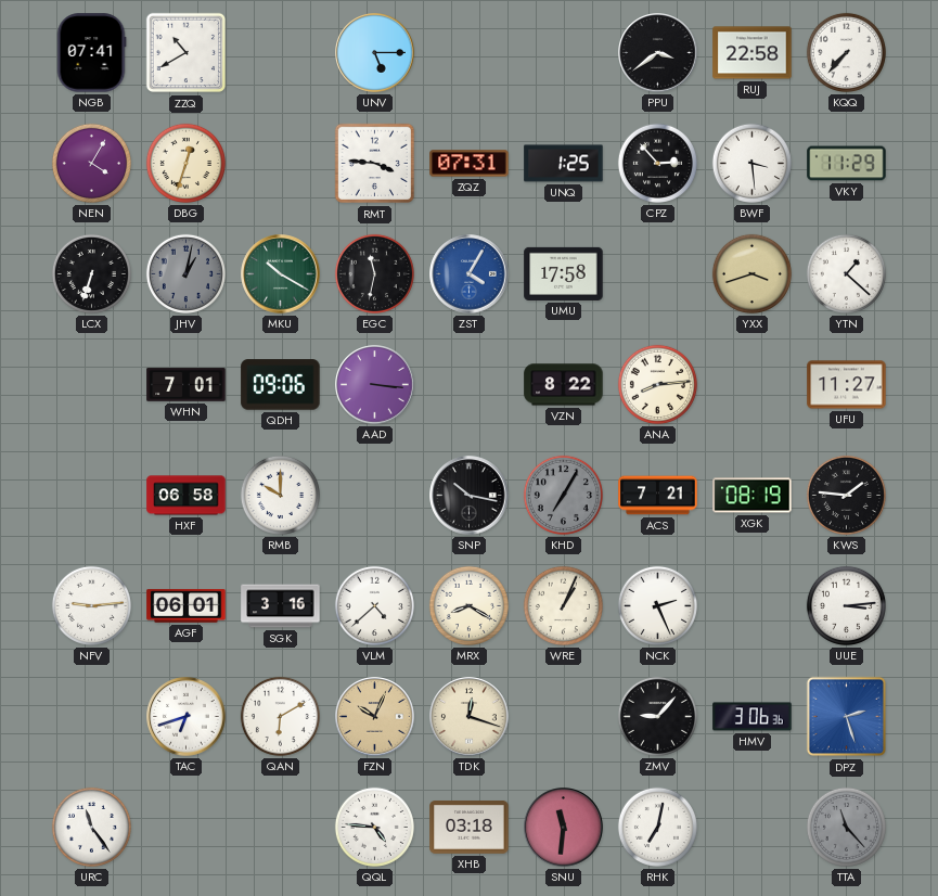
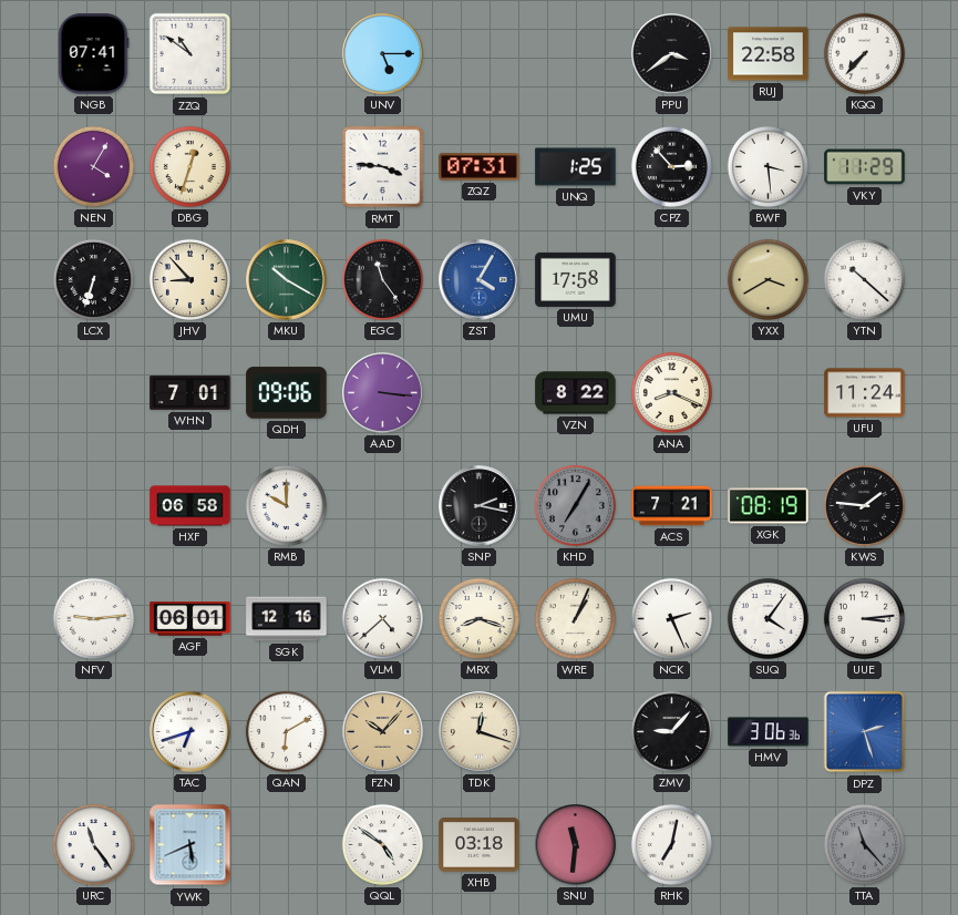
ZZQ: 10:40 -> 10:51 (190, 54)
JHV: 1:02 -> 8:53 (189, 279)
JHV dial: grey -> cream (189, 279)
EGC: 11:32 -> 11:24 (382, 279)
YXX: 3:42 -> 3:40 (768, 279)
YTN: 1:22 -> 10:22 (864, 279)
ANA: 8:14 -> 8:19 (671, 392)
UFU: 11:27 -> 11:24 (865, 393)
SNP: 10:17 -> 2:17 (480, 506)
SGK: 3:16 -> 12:16 (287, 619)
MRX: 8:20 -> 8:18 (478, 618)
SUQ: none -> 4:06 (768, 618)
FZN: 10:04 -> 10:07 (383, 732)
YWK: none -> 5:41 (190, 845)
QQL: 4:46 -> 4:51 (382, 844)
